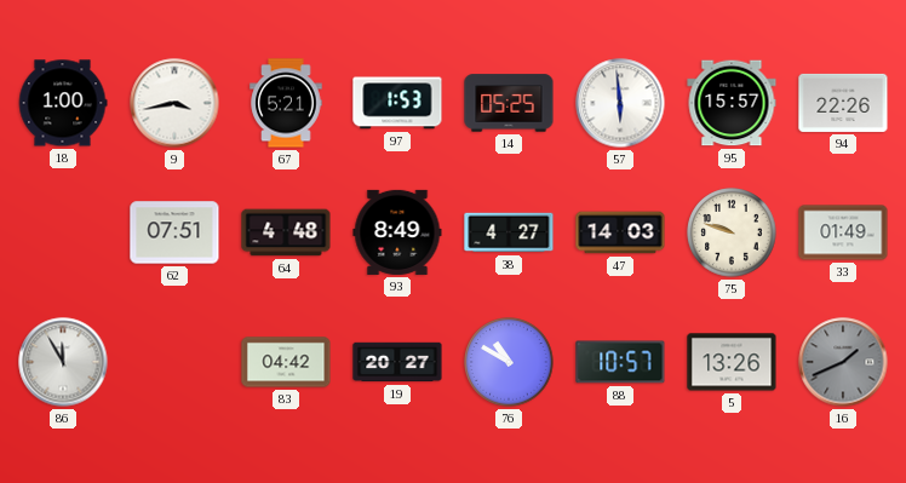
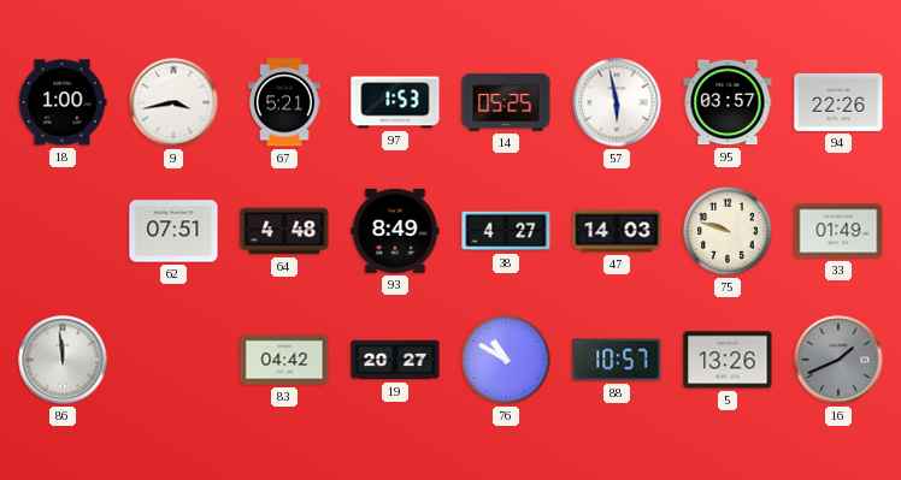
57: 5:59 -> 5:58 (617, 102)
95: 15:57 -> 03:57 (728, 102)
86: 11:55 -> 11:59 (63, 360)
